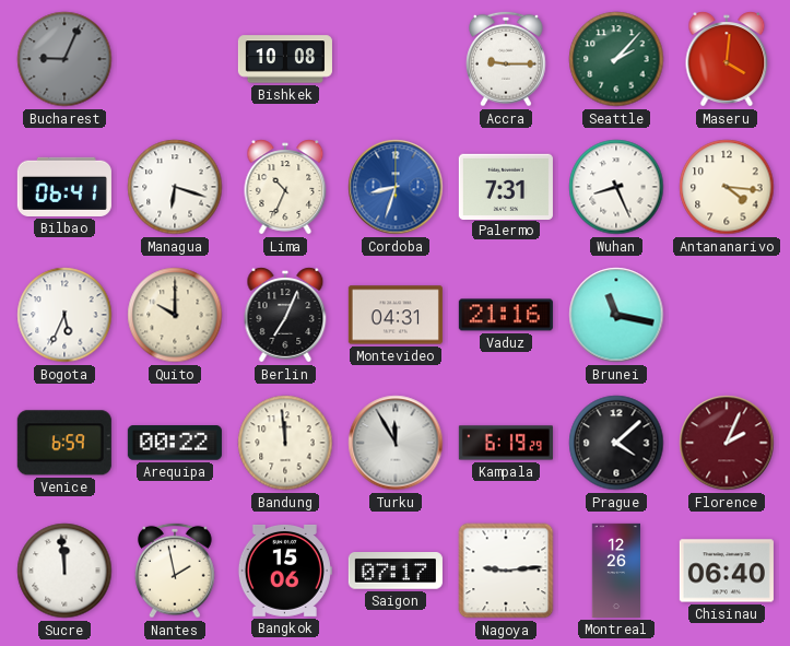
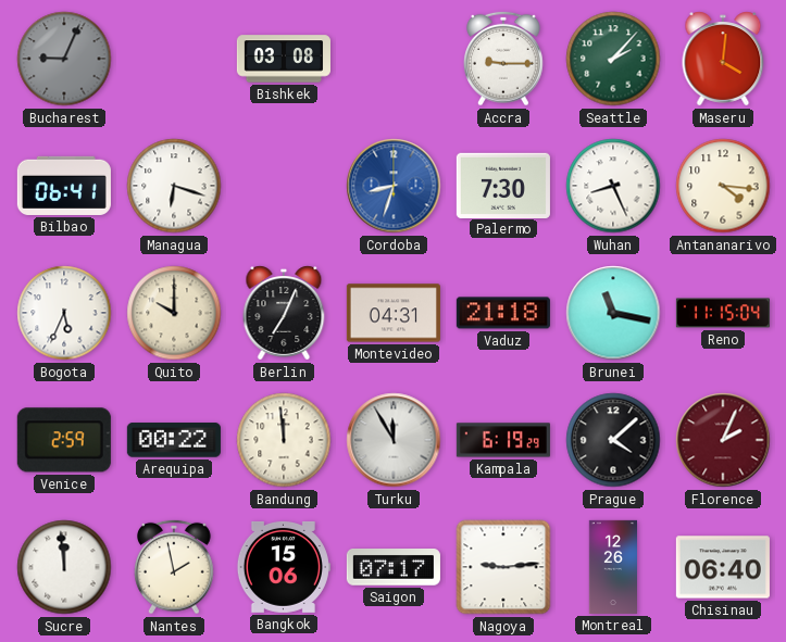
Bishkek: 10:08 -> 03:08 (284, 59)
Lima: 10:34 -> none (285, 187)
Palermo: 7:31 -> 7:30 (503, 185)
Vaduz: 21:16 -> 21:18 (503, 313)
Reno: none -> 11:15 (723, 313)
Venice: 6:59 -> 2:59 (64, 440)
